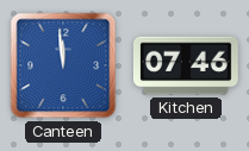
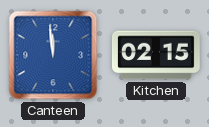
Kitchen: 07:46 -> 02:15 (156, 55)
